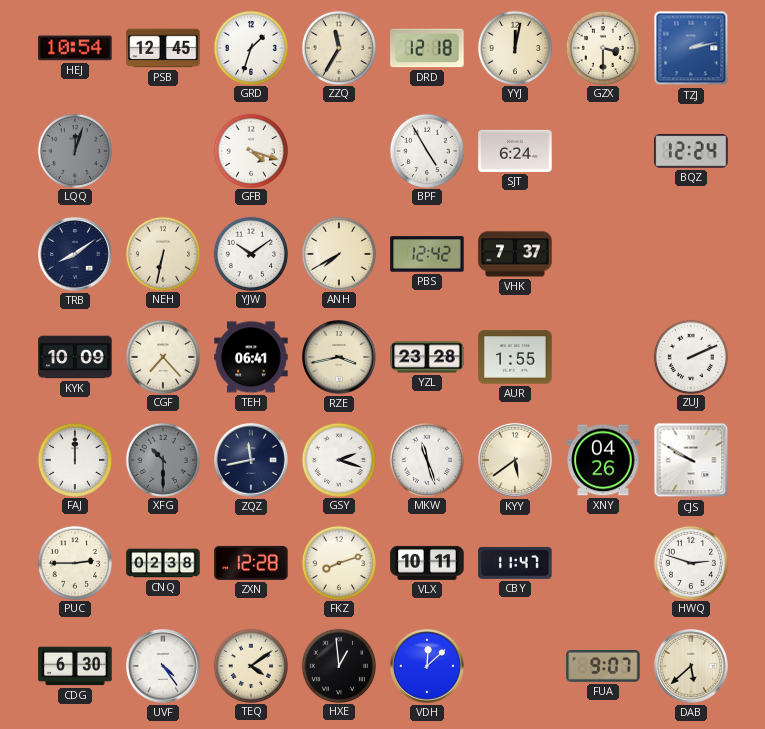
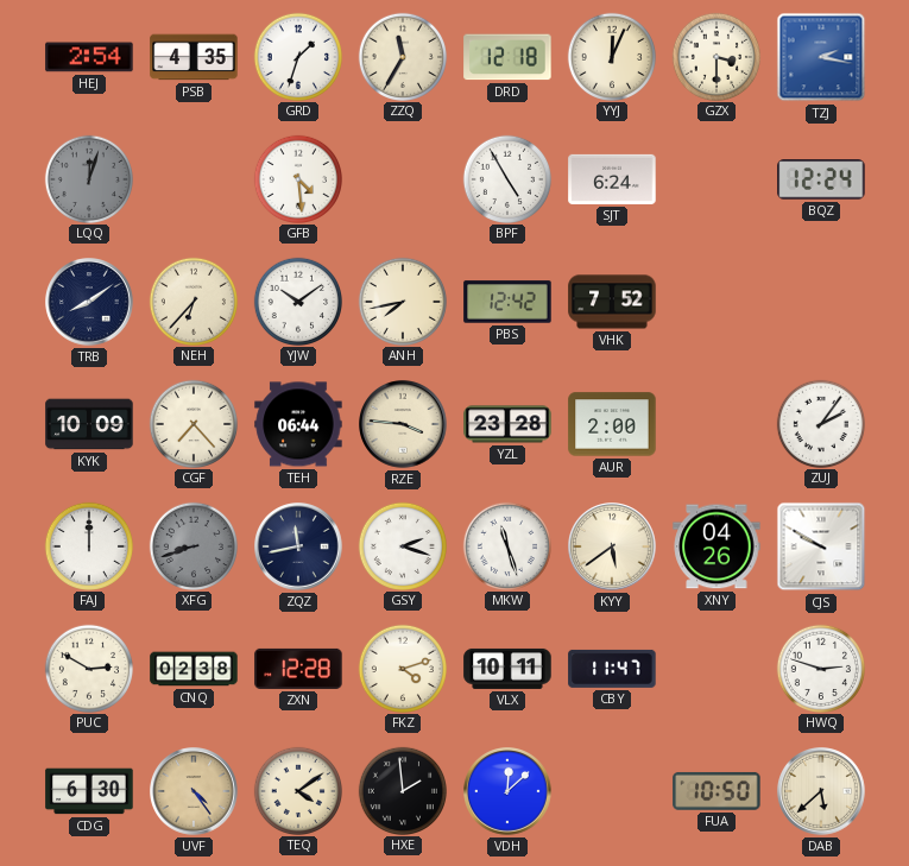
HEJ: 10:54 -> 2:54 (89, 57)
PSB: 12:45 -> 4:35 (194, 57)
YYJ: 12:02 -> 12:04 (611, 56)
TZJ: 2:13 -> 2:17 (821, 57)
GFB: 4:18 -> 4:29 (297, 178)
NEH: 6:32 -> 6:37 (192, 301)
ANH: 7:40 -> 7:43 (402, 301)
VHK: 7:37 -> 7:52 (612, 302)
TEH: 06:41 -> 06:44 (298, 424)
RZE: 3:43 -> 3:46 (404, 425)
AUR: 1:55 -> 2:00 (612, 424)
ZUJ: 2:11 -> 2:06 (820, 423)
XFG: 10:30 -> 8:42 (192, 545)
PUC: 2:45 -> 2:50 (88, 668)
FKZ: 8:12 -> 4:12 (402, 668)
UVF dial: white -> champagne (195, 792)
HXE: 12:59 -> 1:59 (402, 790)
FUA: 9:07 -> 10:50 (717, 791)
